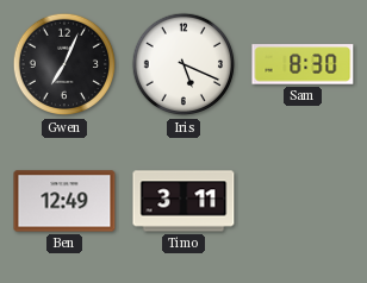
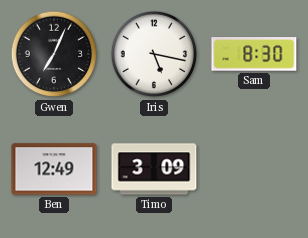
Iris: 5:19 -> 5:17 (154, 54)
Timo: 3:11 -> 3:09 (154, 169)
